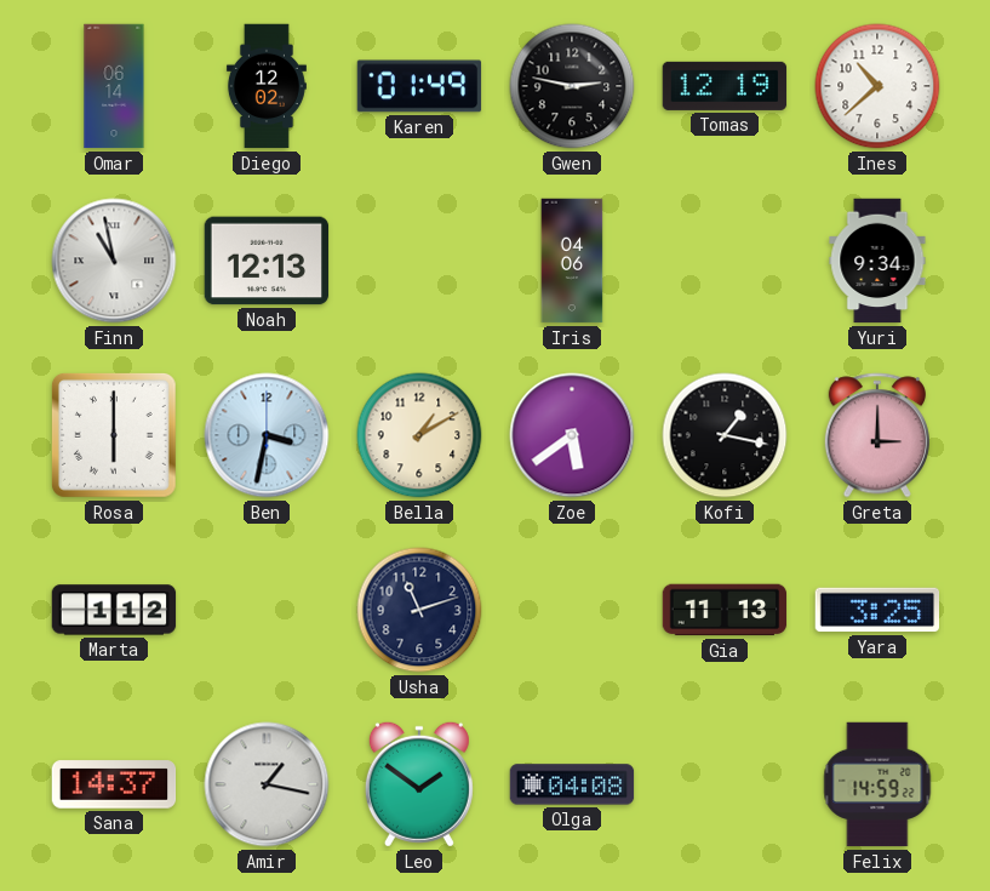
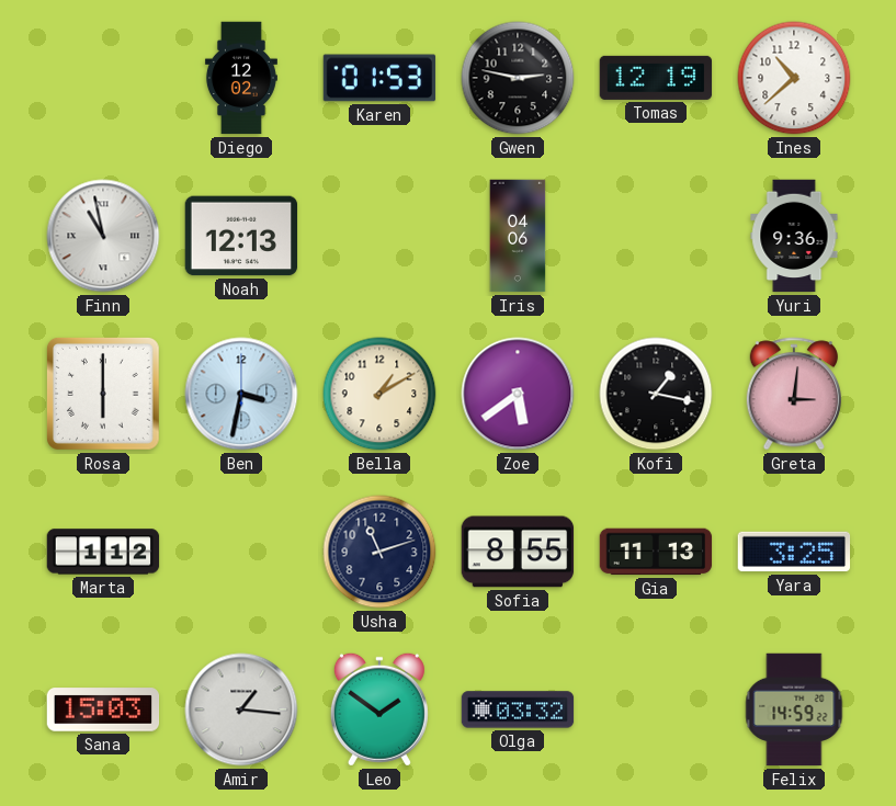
Omar: 06:14 -> none (114, 86)
Karen: 01:49 -> 01:53 (379, 78)
Yuri: 9:34 -> 9:36 (794, 236)
Greta: 3:00 -> 3:01 (794, 394)
Sofia: none -> 8:55 (518, 552)
Sana: 14:37 -> 15:03 (103, 709)
Amir: 1:17 -> 1:16 (241, 709)
Olga: 04:08 -> 03:32 (518, 709)
